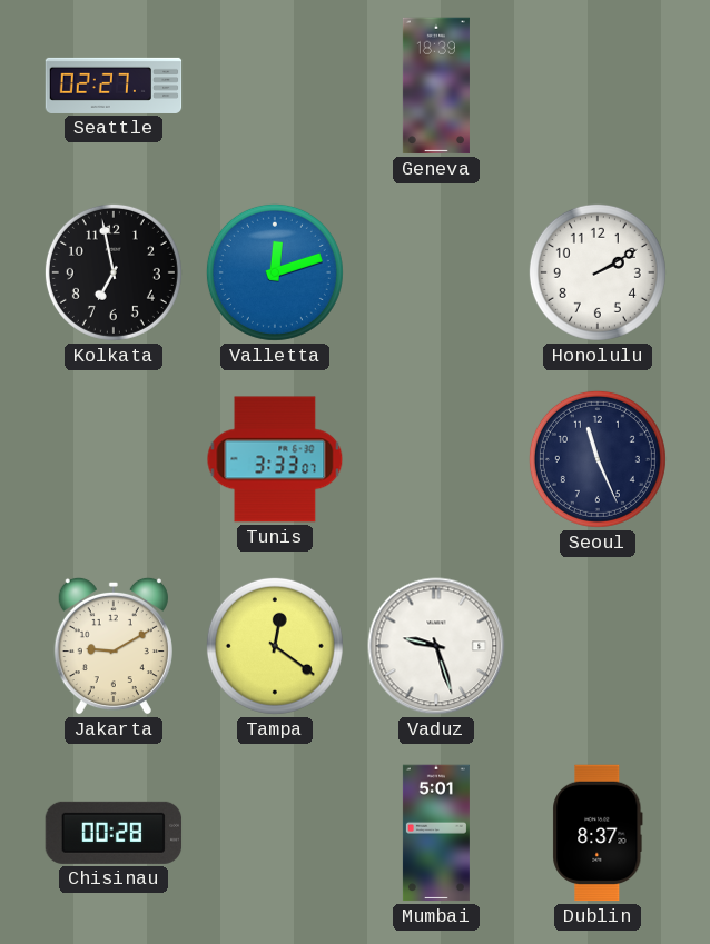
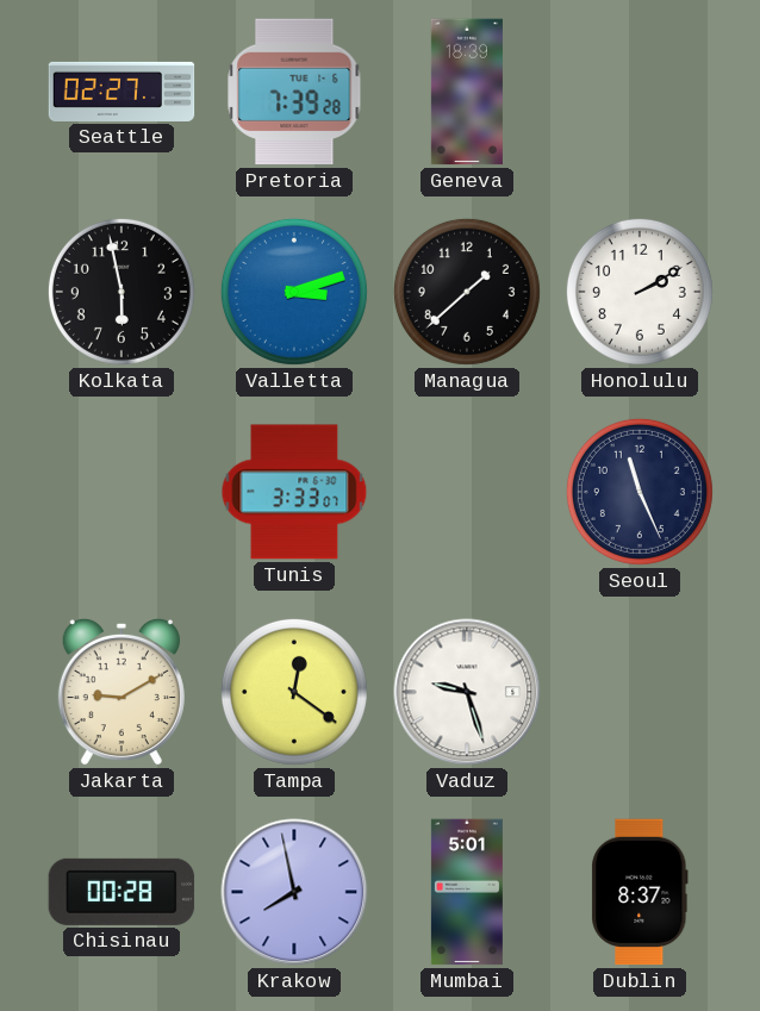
Pretoria: none -> 7:39 (294, 92)
Kolkata: 6:58 -> 5:58 (122, 292)
Valletta: 12:12 -> 3:12 (294, 292)
Managua: none -> 1:38 (467, 292)
Krakow: none -> 7:58 (294, 892)
